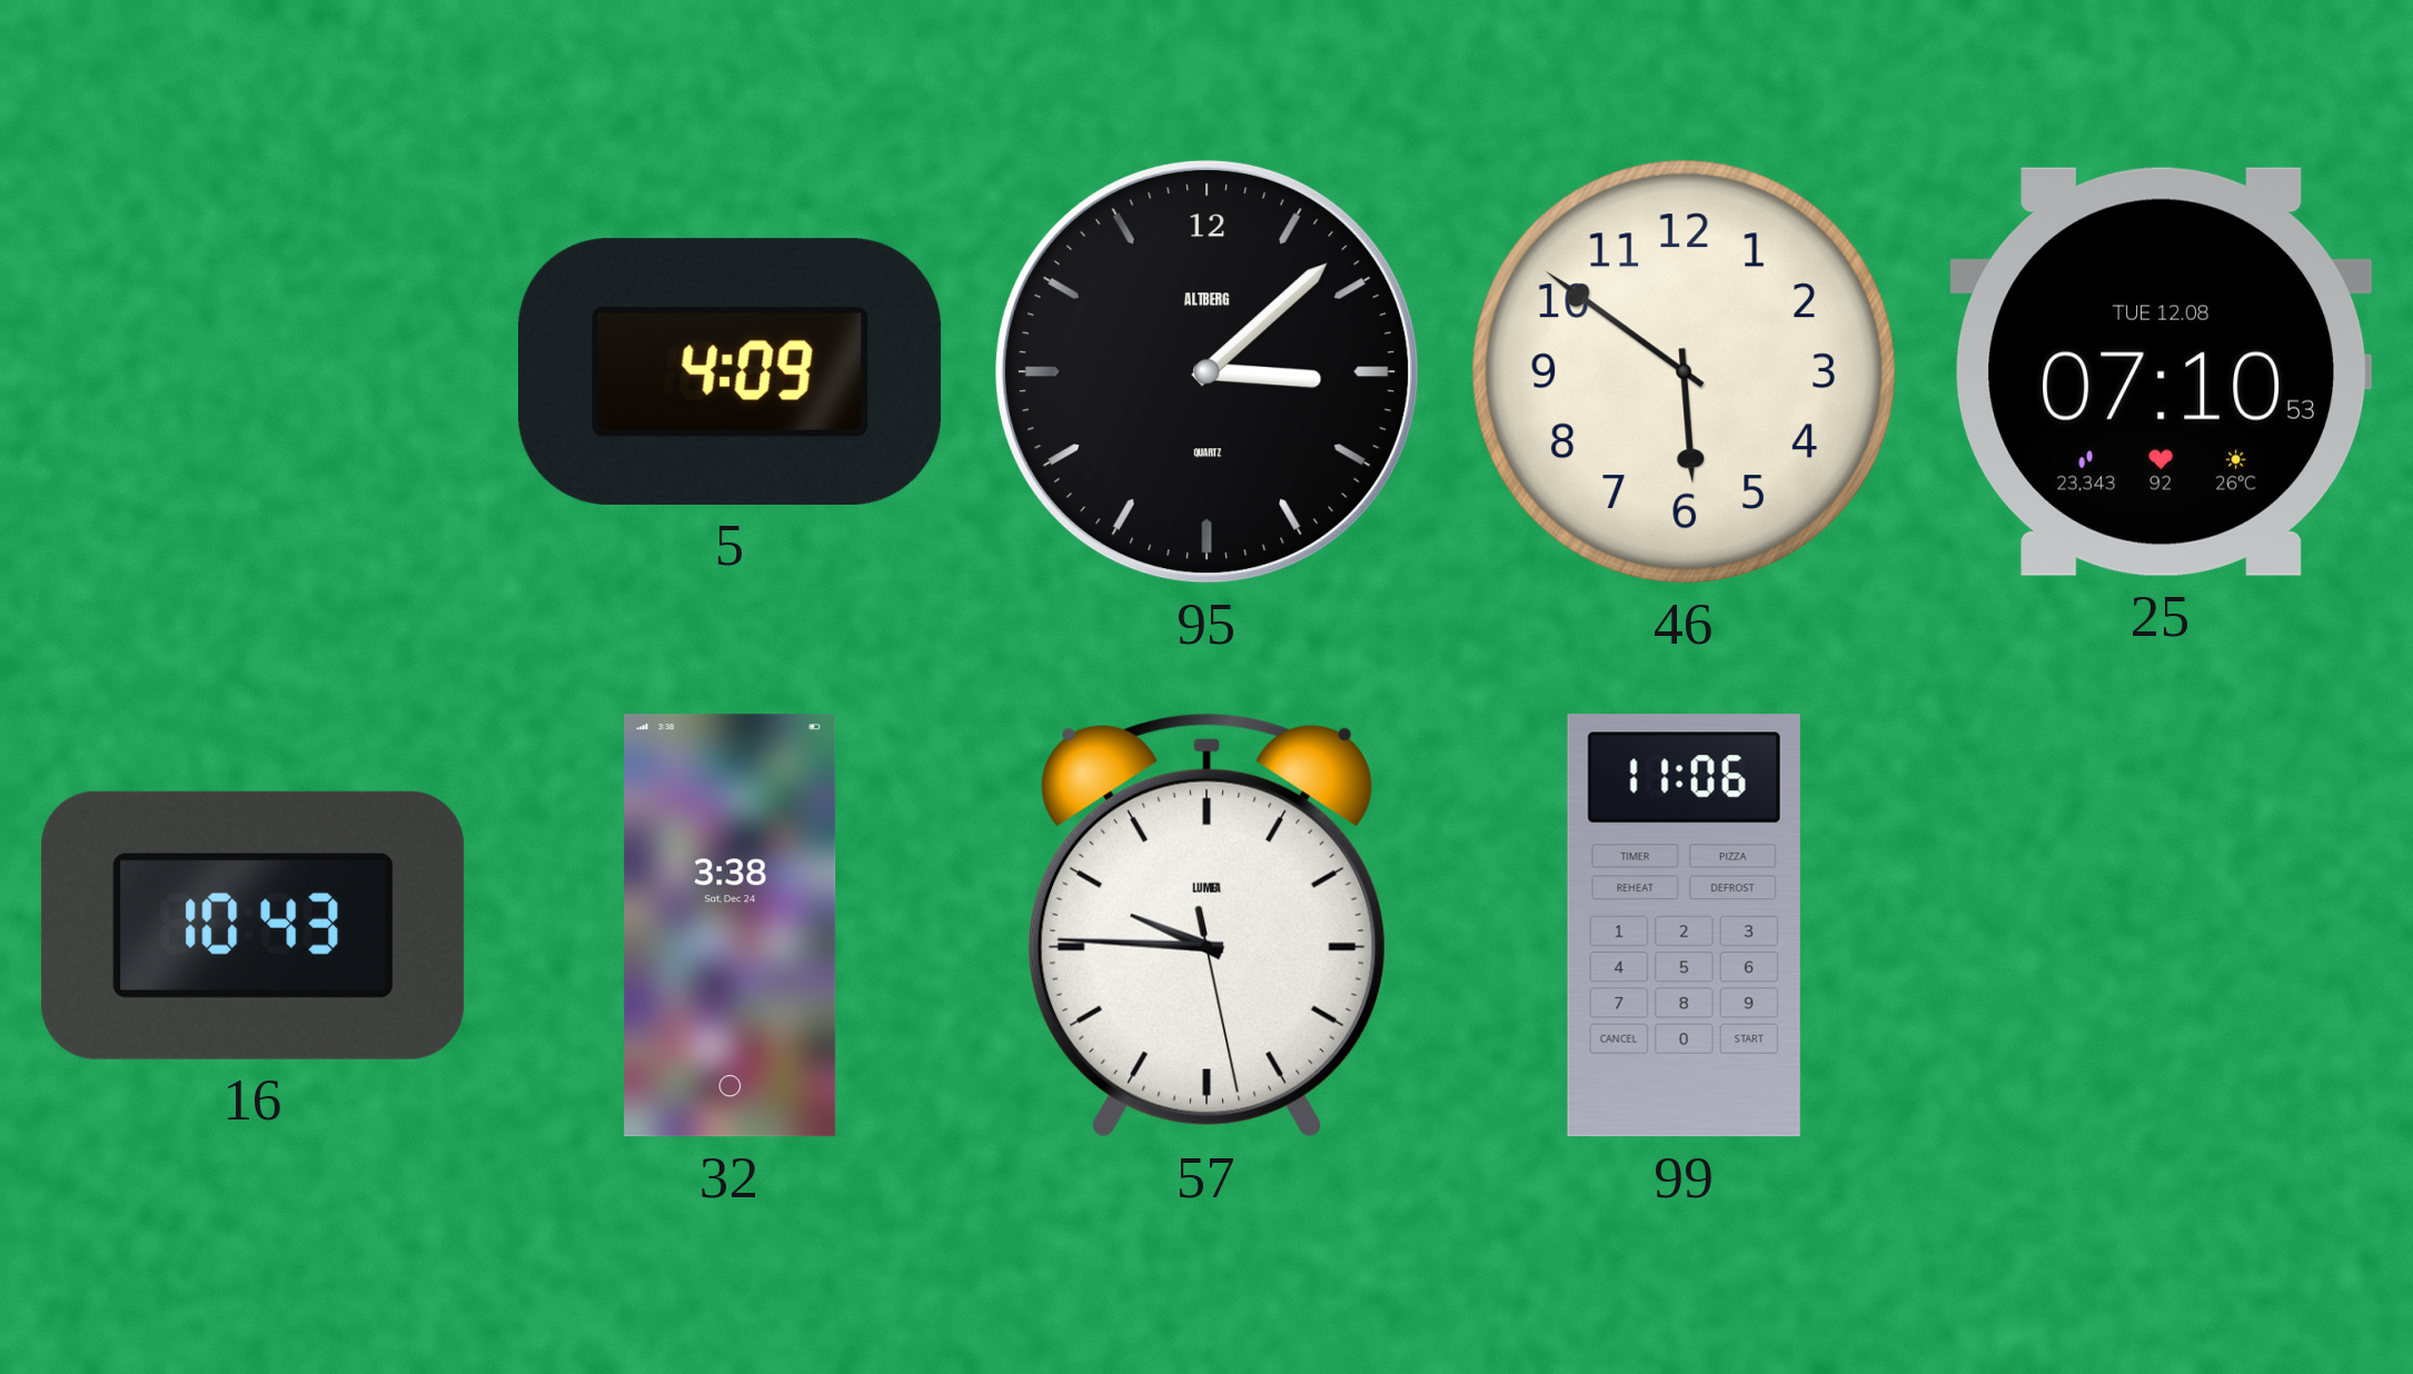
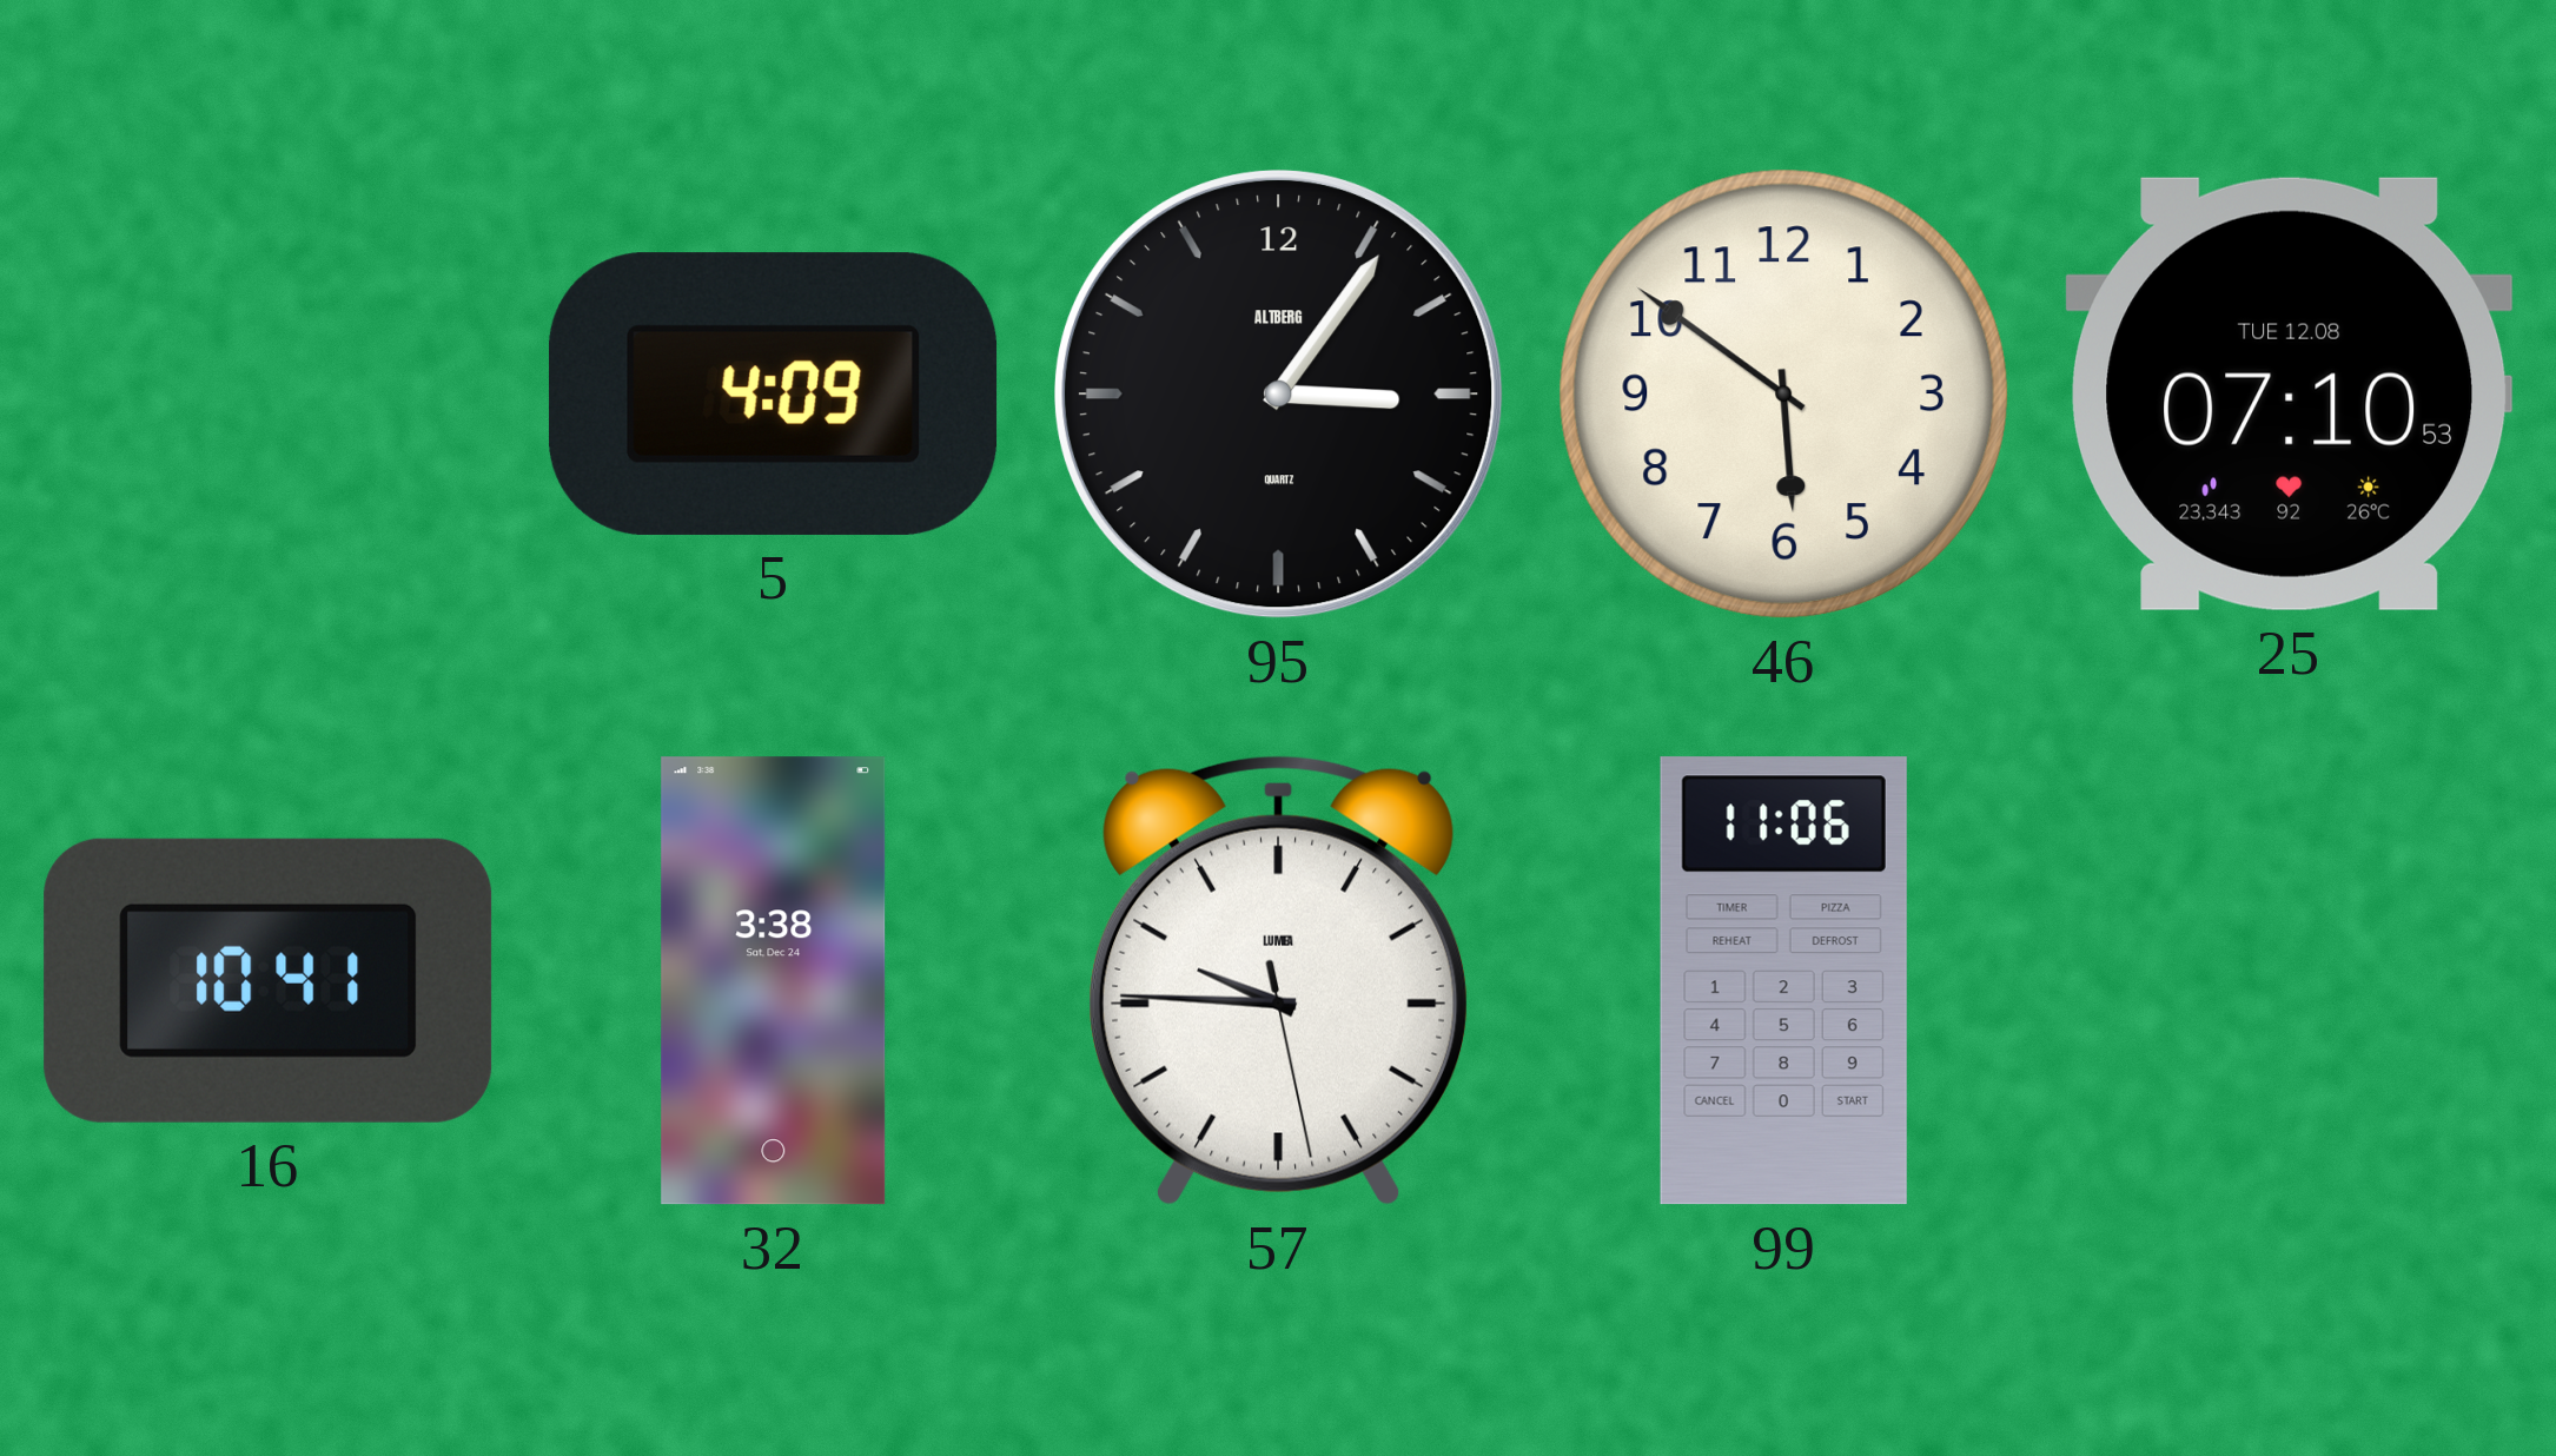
95: 3:08 -> 3:06 (1279, 395)
16: 10:43 -> 10:41 (269, 980)
